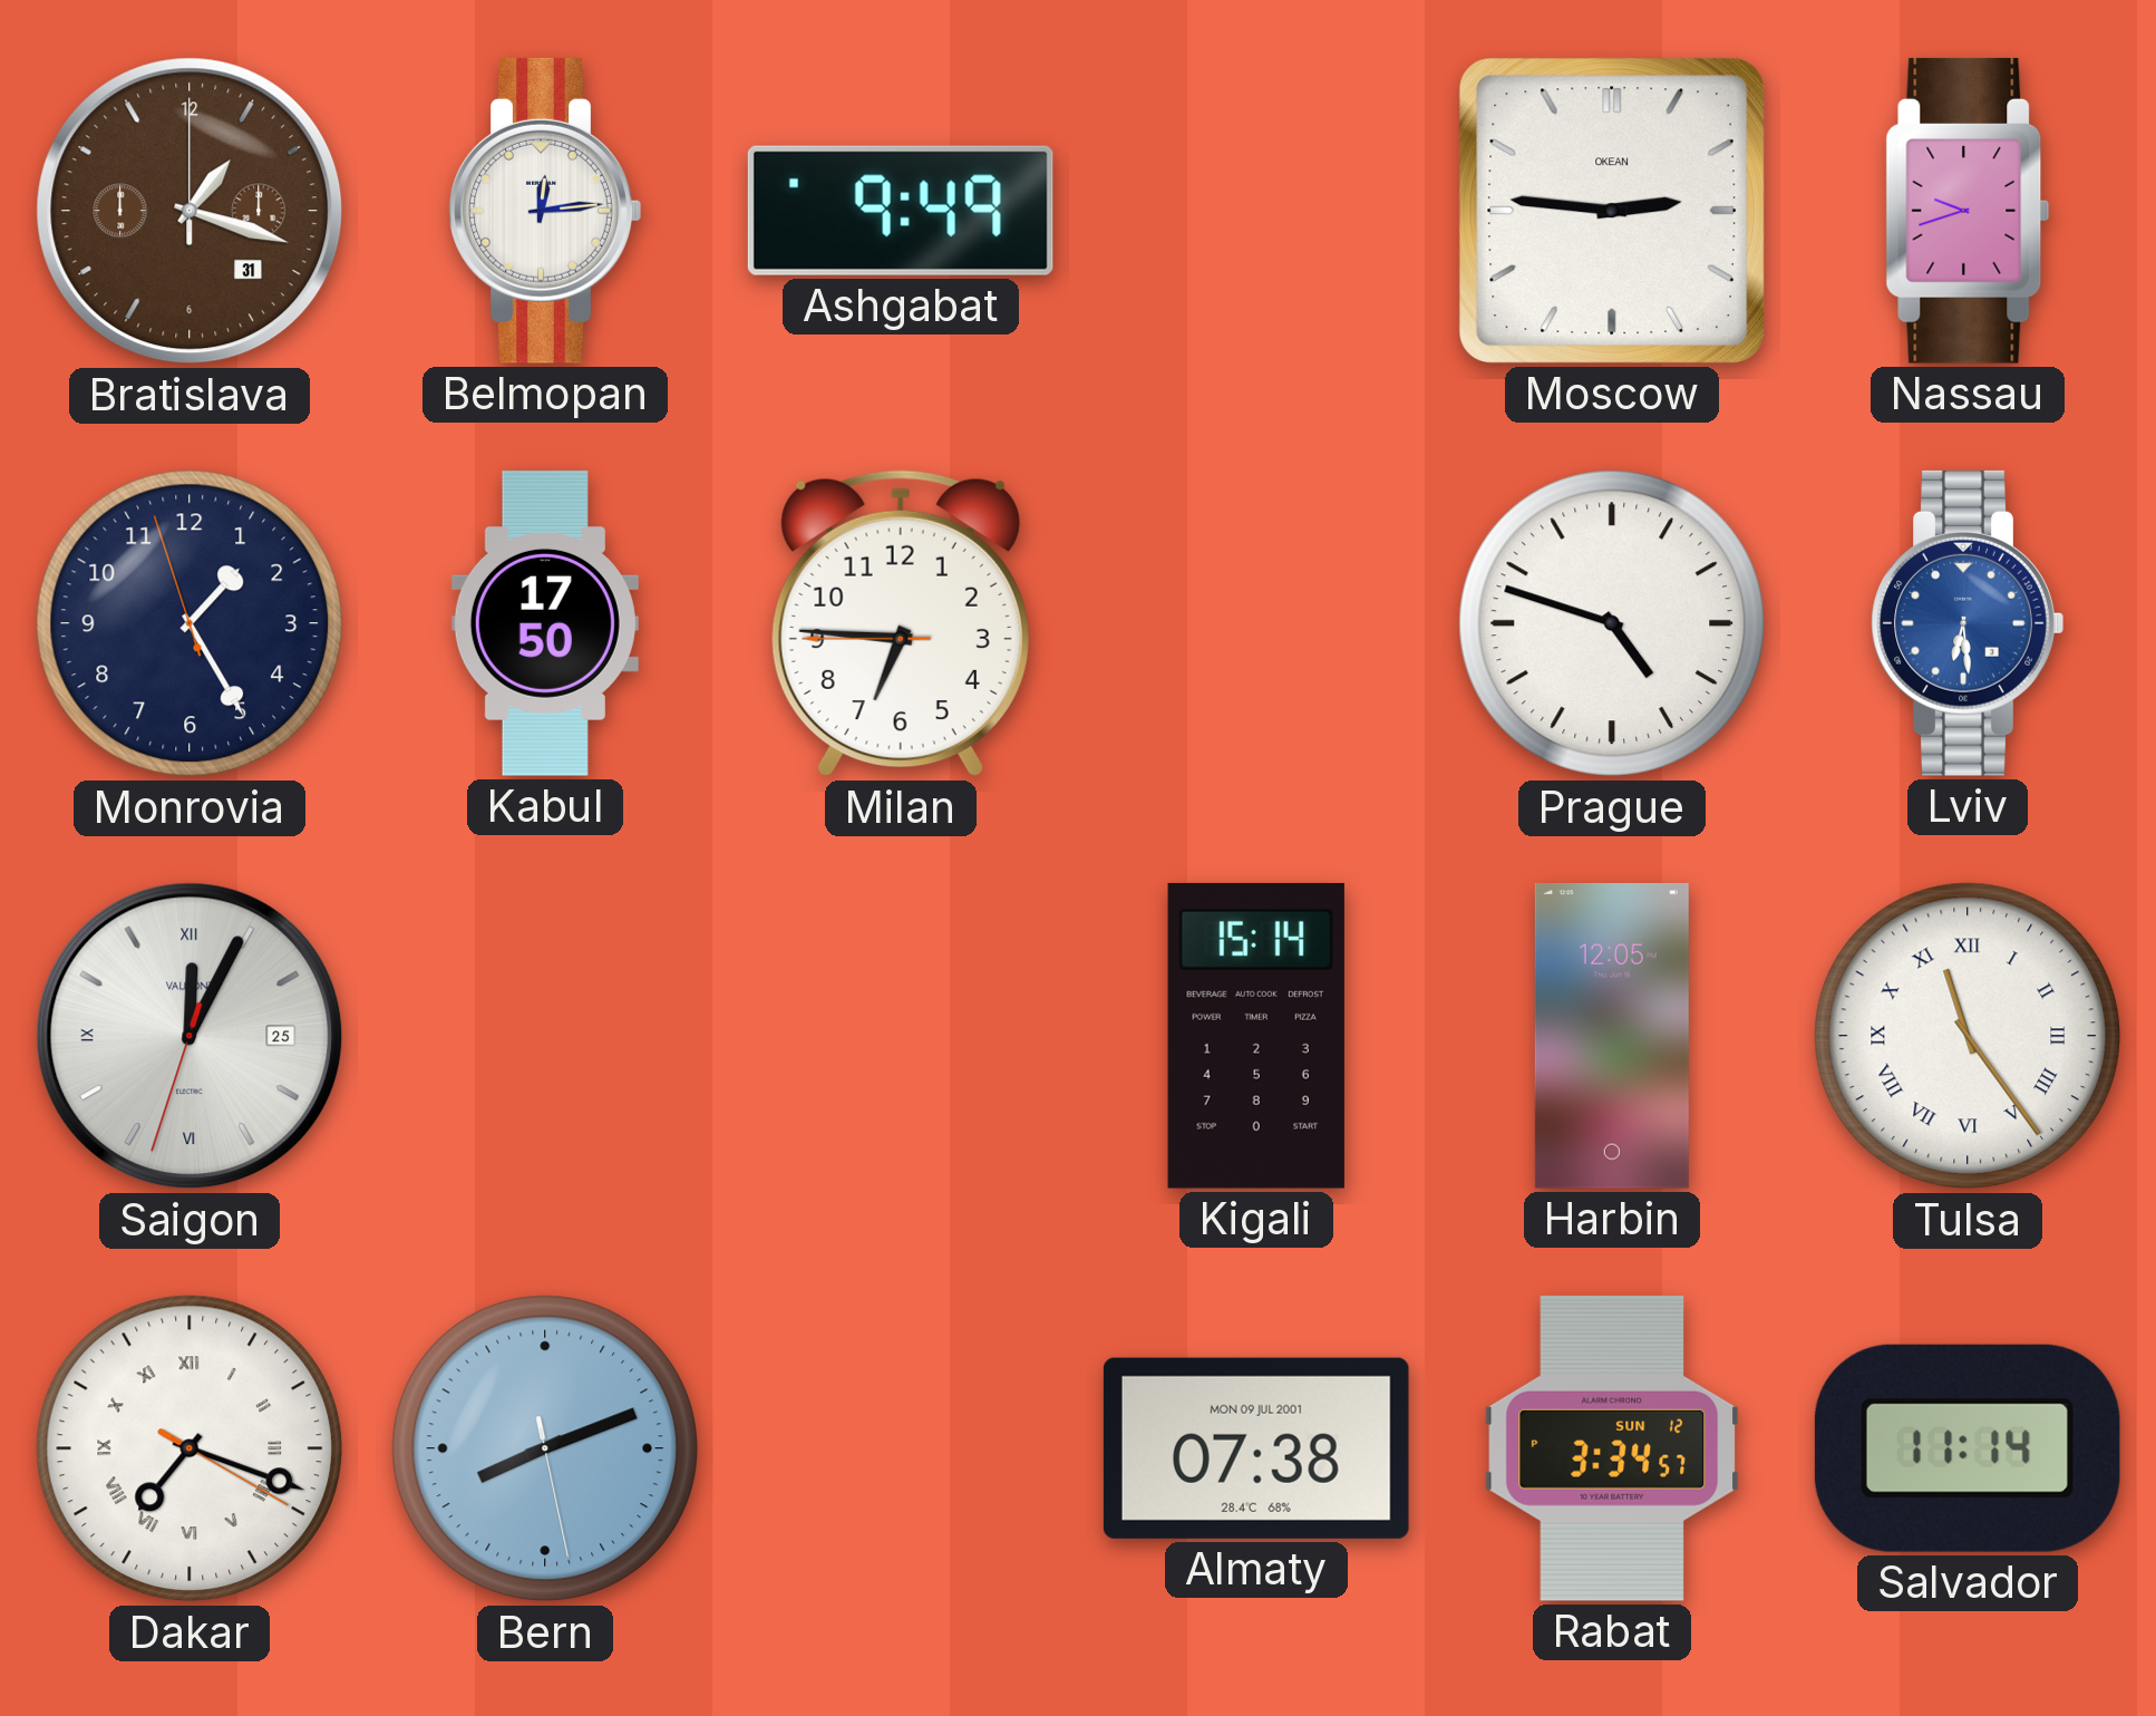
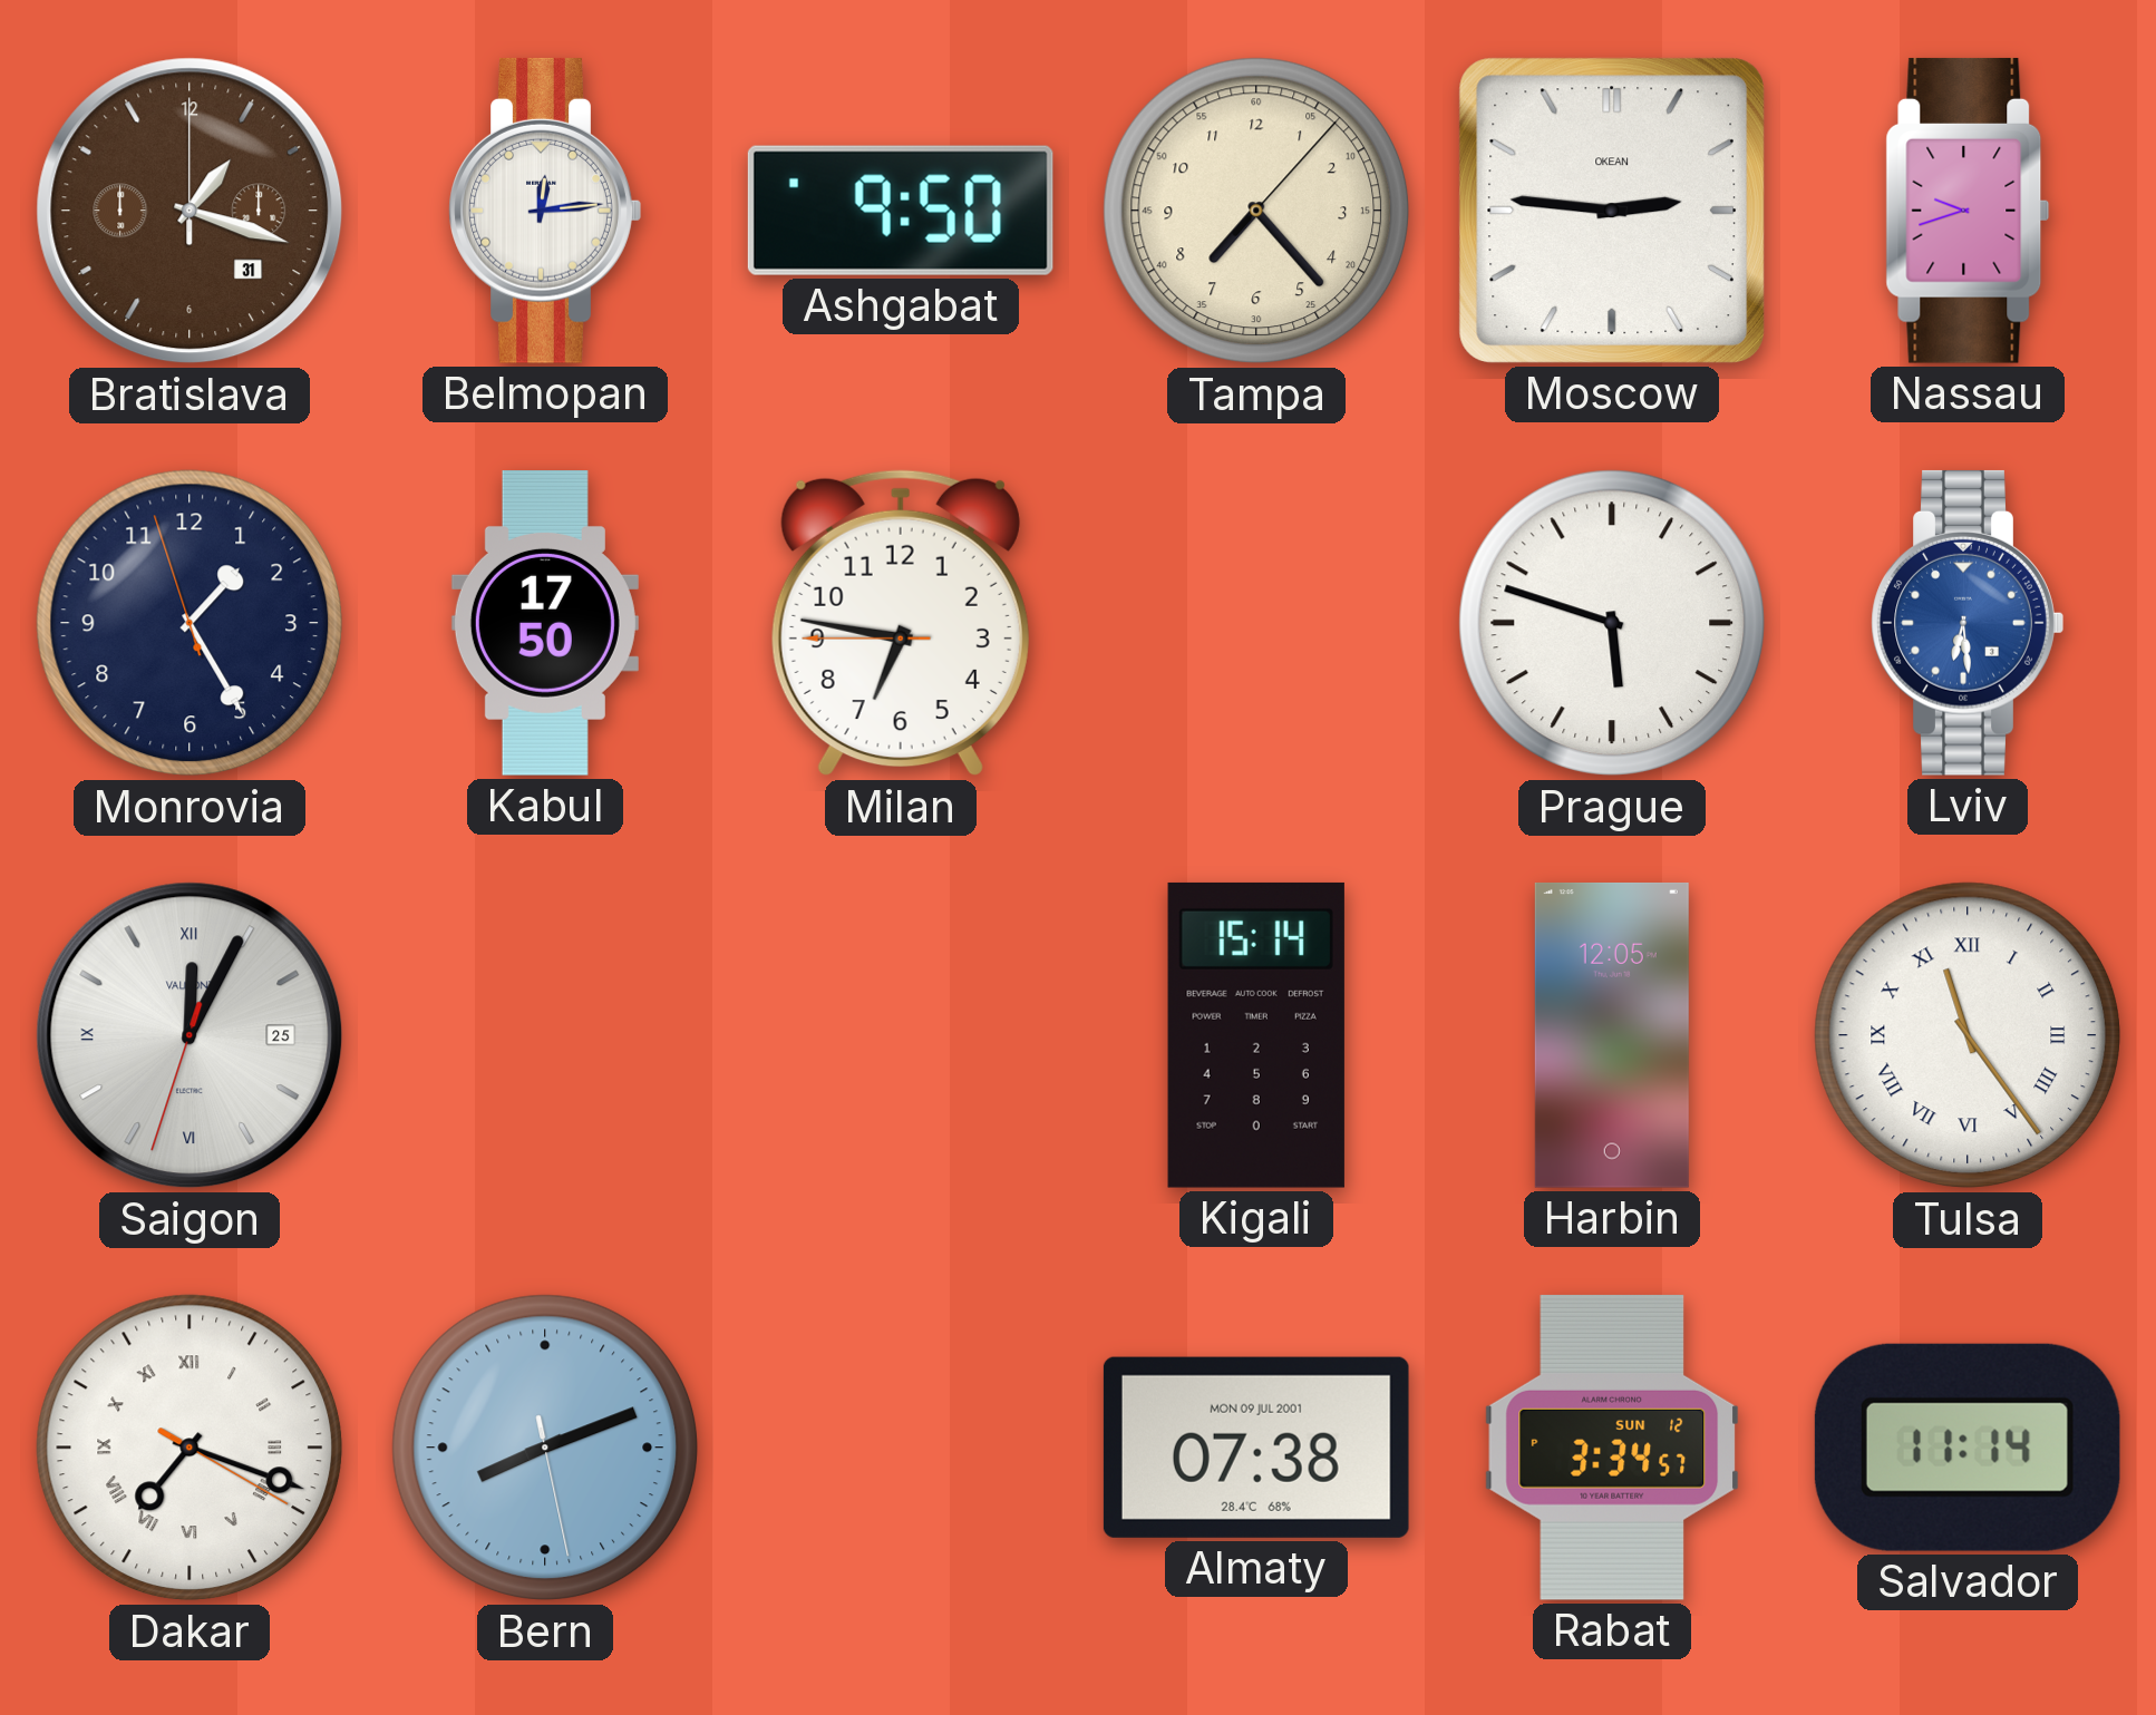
Ashgabat: 9:49 -> 9:50 (901, 211)
Tampa: none -> 7:23 (1256, 211)
Milan: 6:45 -> 6:46 (901, 623)
Prague: 4:48 -> 5:48 (1612, 623)
